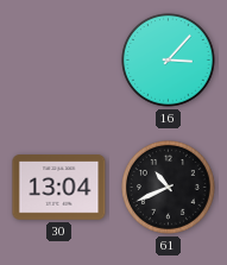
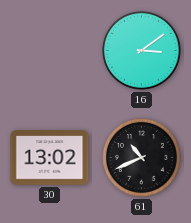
16: 3:07 -> 3:09 (142, 51)
30: 13:04 -> 13:02 (50, 158)
